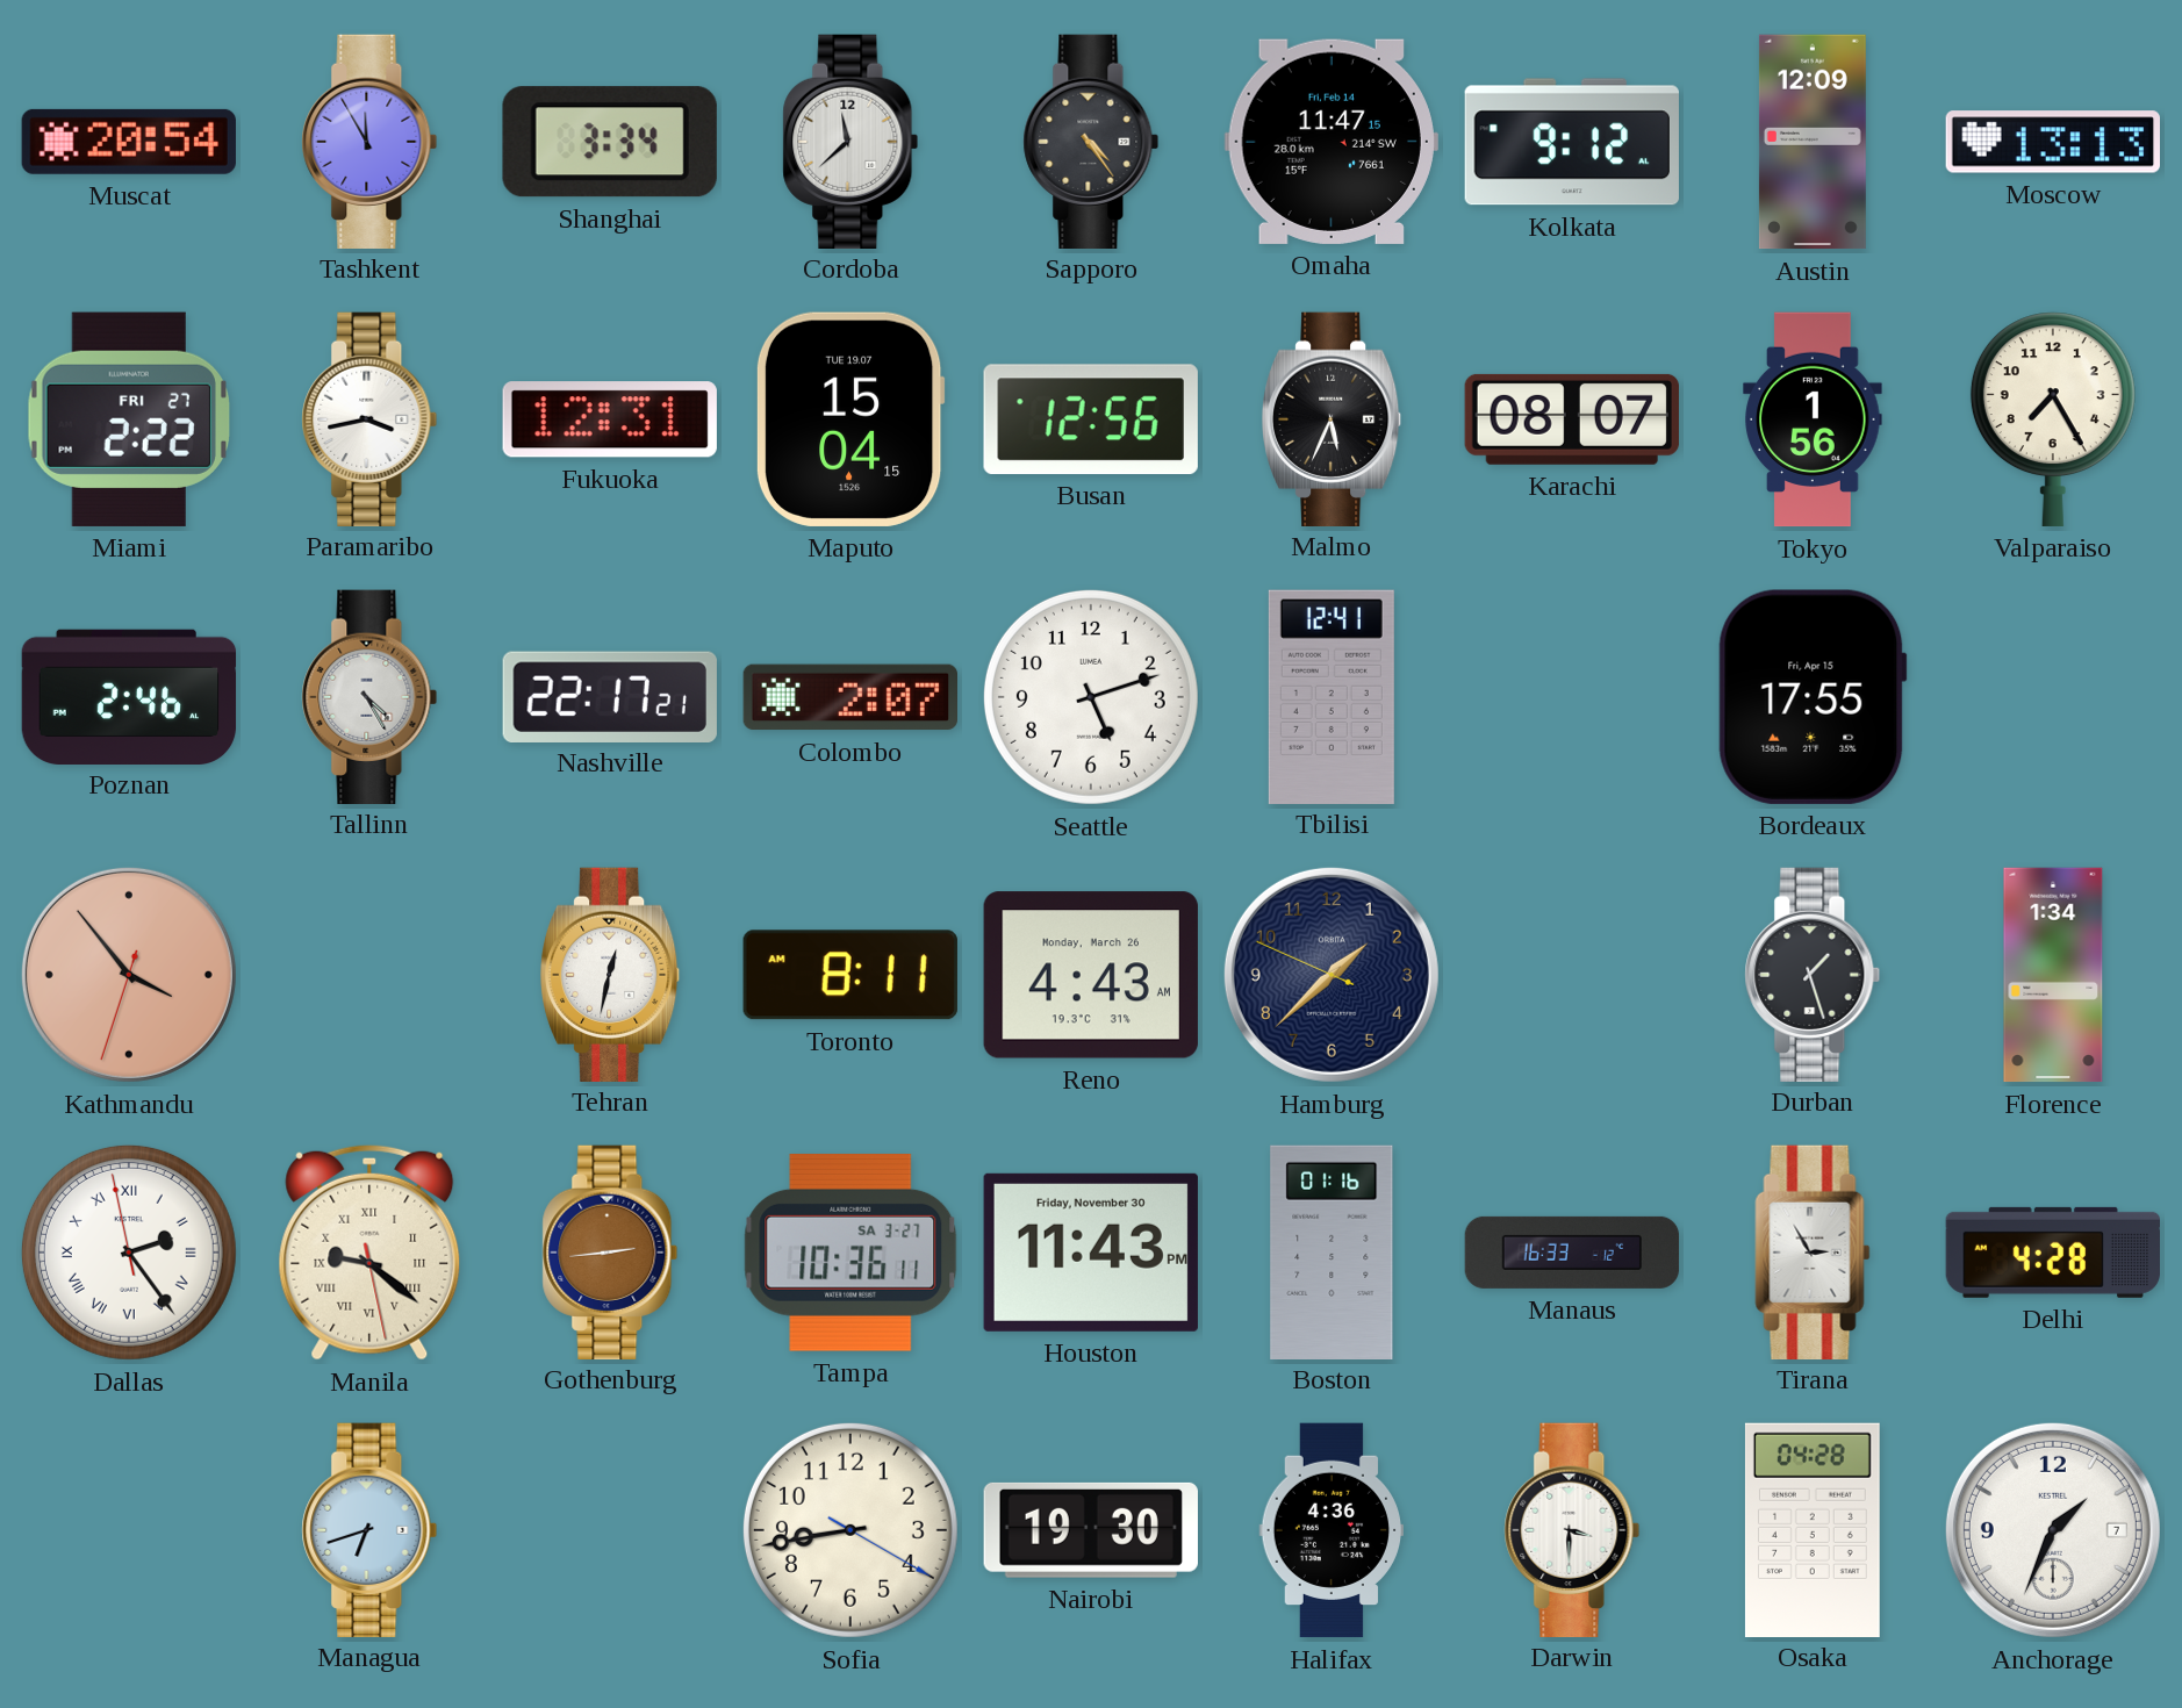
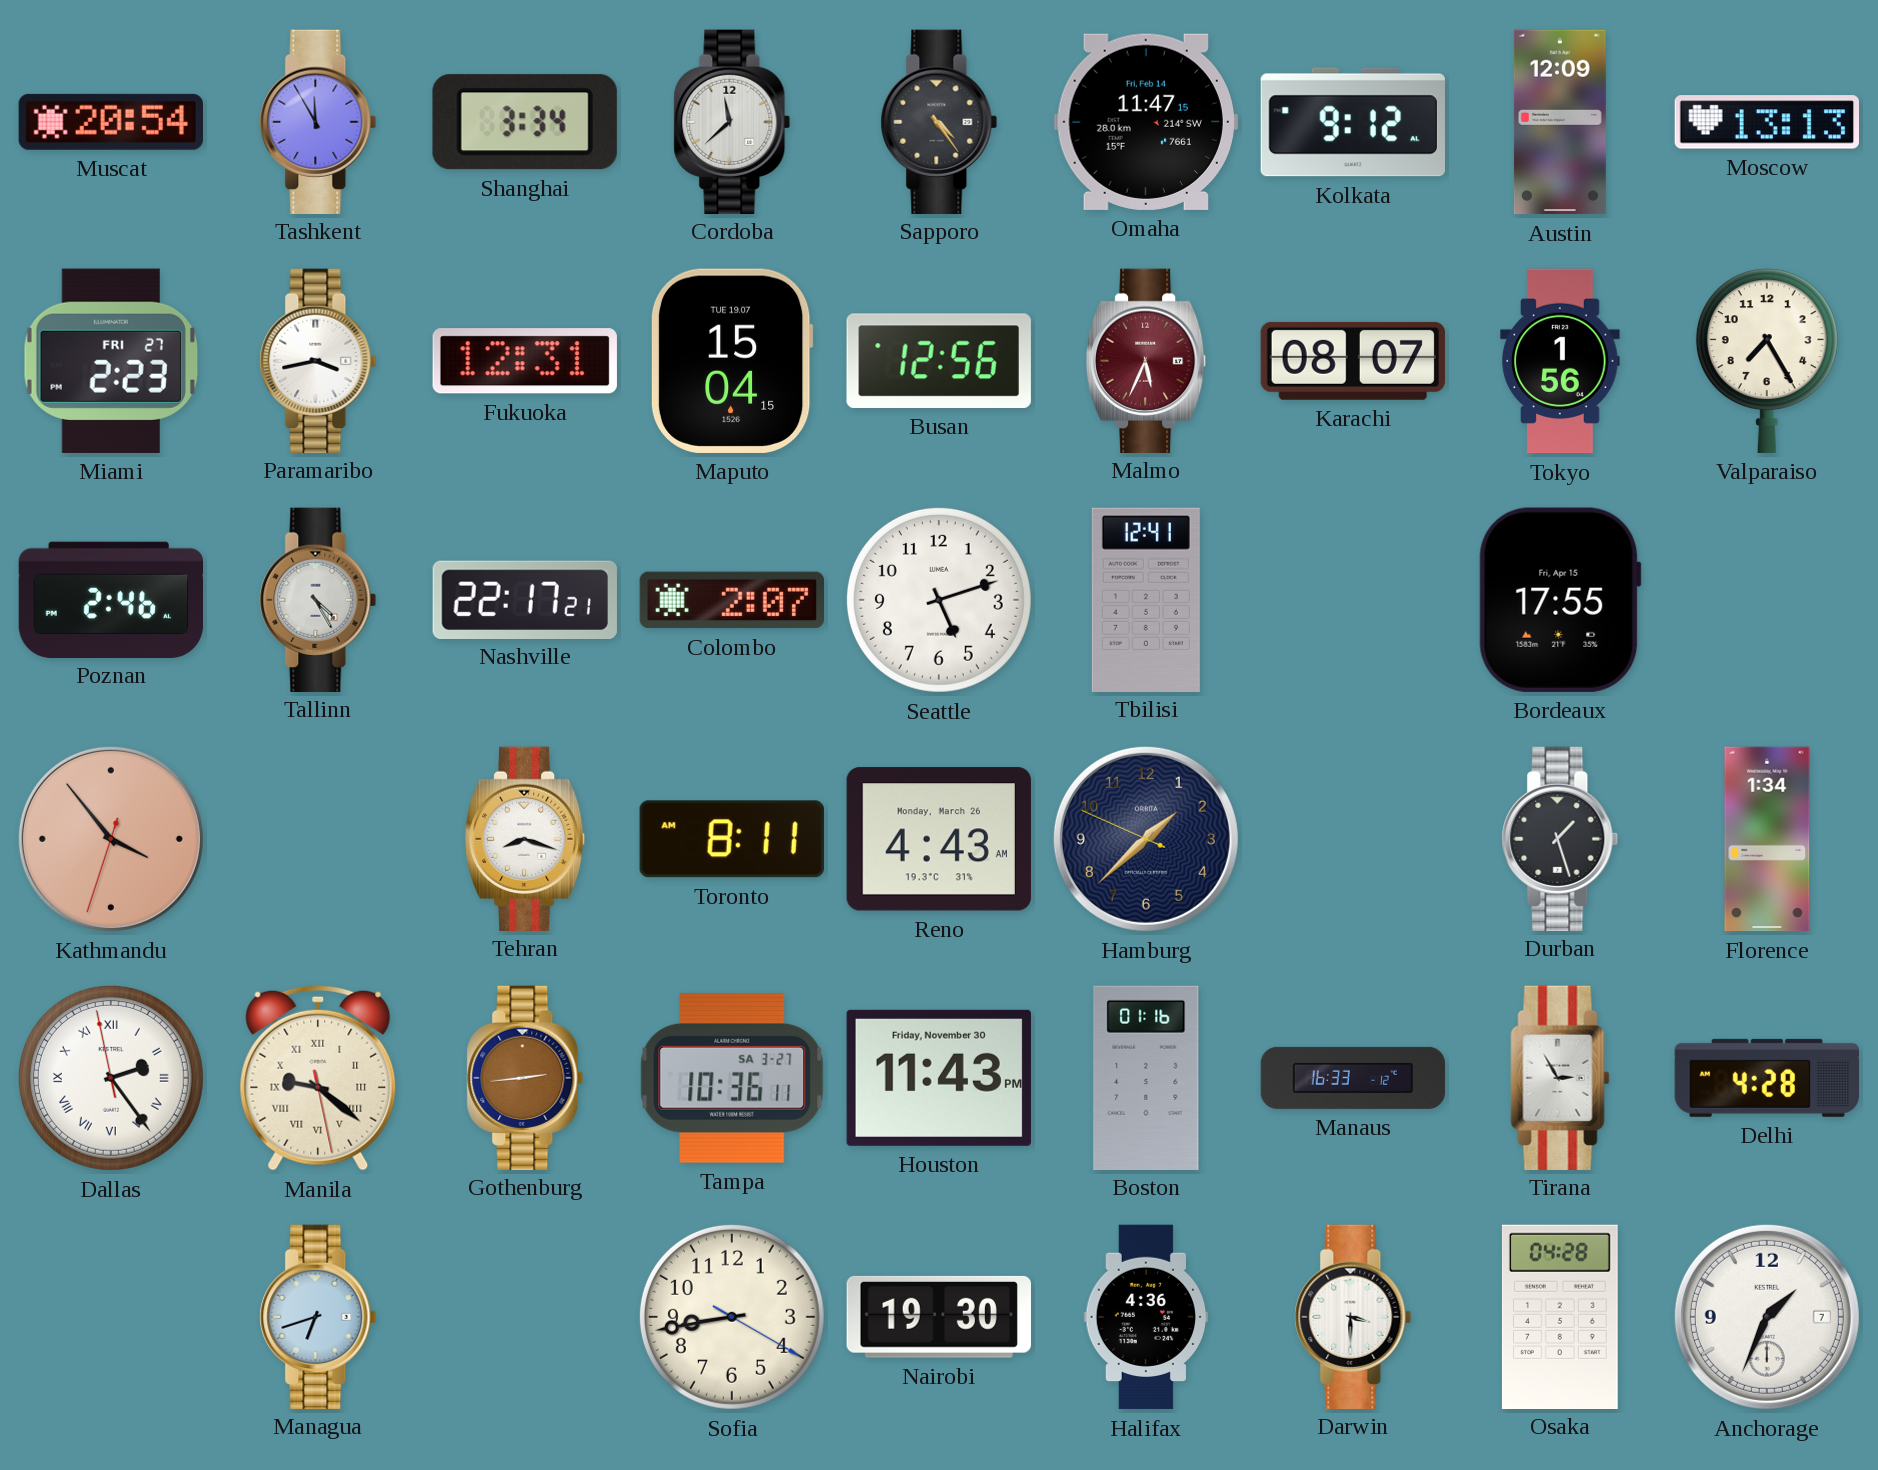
Miami: 2:22 -> 2:23 (110, 361)
Malmo dial: black -> burgundy (1147, 360)
Tehran: 12:32 -> 8:18 (526, 838)
